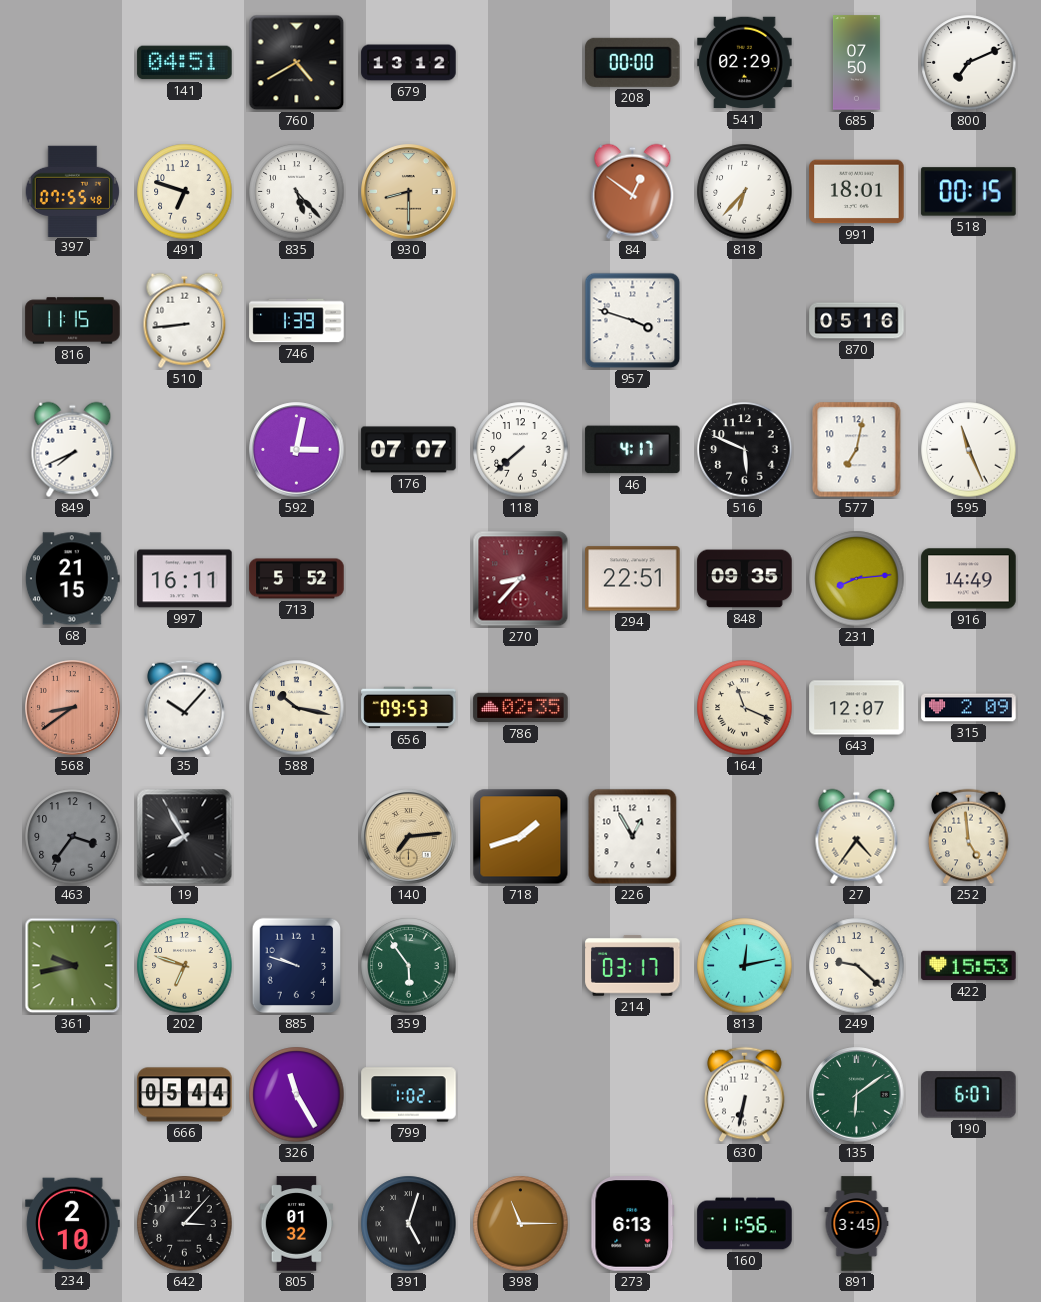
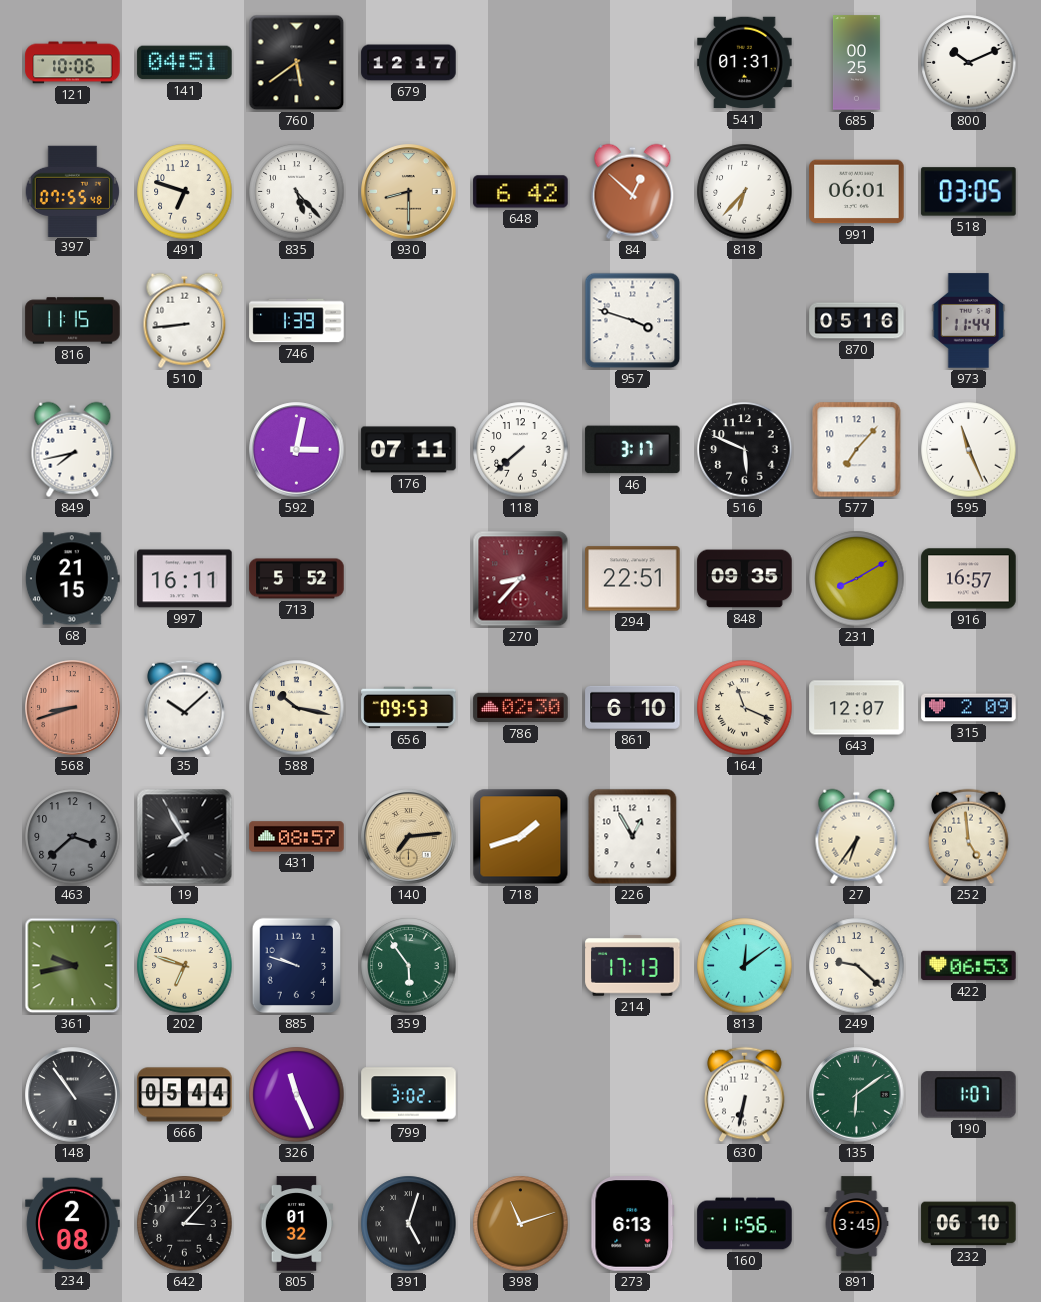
121: none -> 10:06 (73, 63)
760: 4:40 -> 5:39 (297, 63)
679: 13:12 -> 12:17 (409, 63)
208: 00:00 -> none (633, 62)
541: 02:29 -> 01:31 (745, 63)
685: 07:50 -> 00:25 (856, 63)
800: 7:11 -> 10:11 (969, 63)
648: none -> 6:42 (521, 192)
84: 12:51 -> 12:52 (633, 192)
991: 18:01 -> 06:01 (857, 192)
518: 00:15 -> 03:05 (969, 192)
973: none -> 11:44 (969, 321)
849: 7:41 -> 7:43 (73, 450)
176: 07:07 -> 07:11 (409, 450)
46: 4:17 -> 3:17 (633, 450)
577: 7:02 -> 7:07 (857, 450)
231: 8:14 -> 8:10 (857, 579)
916: 14:49 -> 16:57 (969, 579)
568: 8:39 -> 8:42 (73, 708)
35: 10:07 -> 10:08 (185, 708)
786: 02:35 -> 02:30 (521, 708)
861: none -> 6:10 (633, 707)
463: 3:36 -> 3:38 (73, 837)
431: none -> 08:57 (297, 837)
27: 4:36 -> 6:36 (857, 837)
214: 03:17 -> 17:13 (633, 966)
813: 12:13 -> 12:09 (745, 966)
422: 15:53 -> 06:53 (969, 966)
148: none -> 10:54 (73, 1095)
326: 11:25 -> 11:26 (297, 1095)
799: 1:02 -> 3:02 (409, 1095)
190: 6:07 -> 1:07 (969, 1095)
234: 2:10 -> 2:08 (73, 1224)
398: 11:15 -> 11:12 (521, 1224)
232: none -> 06:10 (969, 1224)
